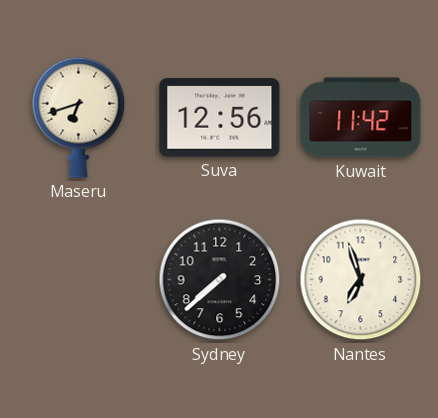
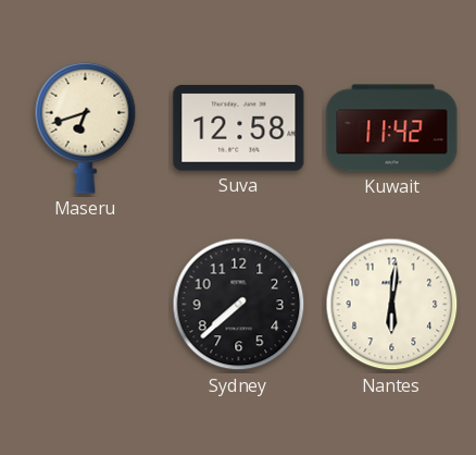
Suva: 12:56 -> 12:58 (239, 128)
Nantes: 6:57 -> 6:01 (392, 305)
